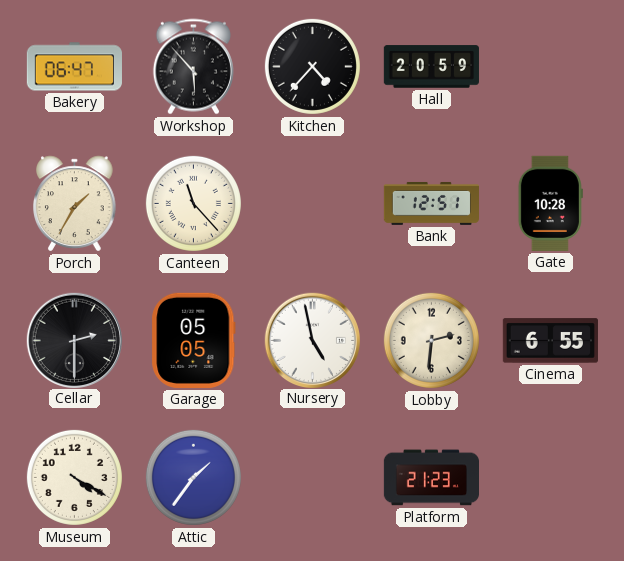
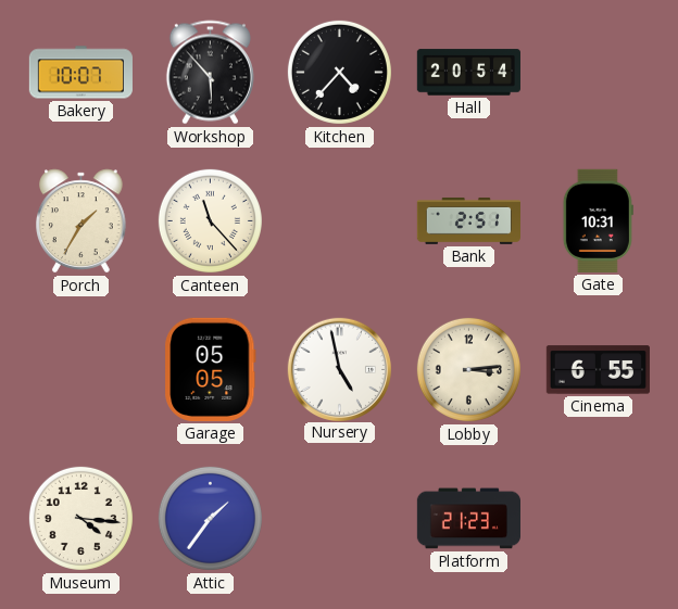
Bakery: 06:47 -> 10:07 (80, 73)
Hall: 20:59 -> 20:54 (468, 73)
Bank: 12:51 -> 2:51 (468, 221)
Gate: 10:28 -> 10:31 (598, 220)
Cellar: 2:30 -> none (74, 340)
Lobby: 2:31 -> 3:14 (468, 369)
Museum: 4:20 -> 4:16 (80, 518)
